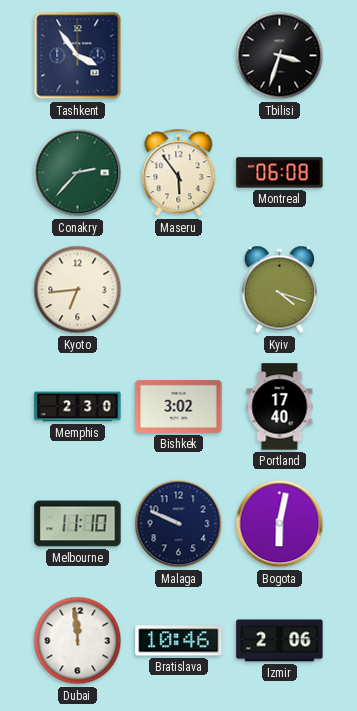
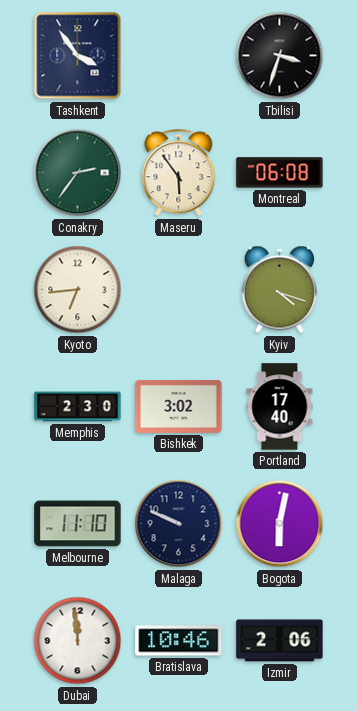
Conakry: 2:37 -> 2:36 (78, 173)
